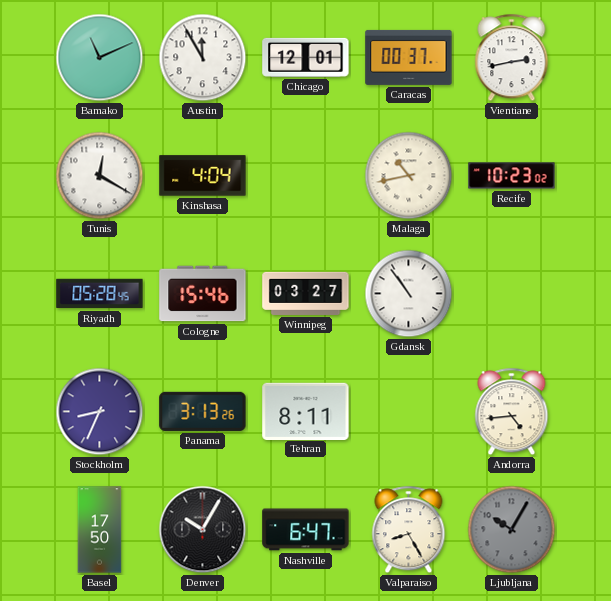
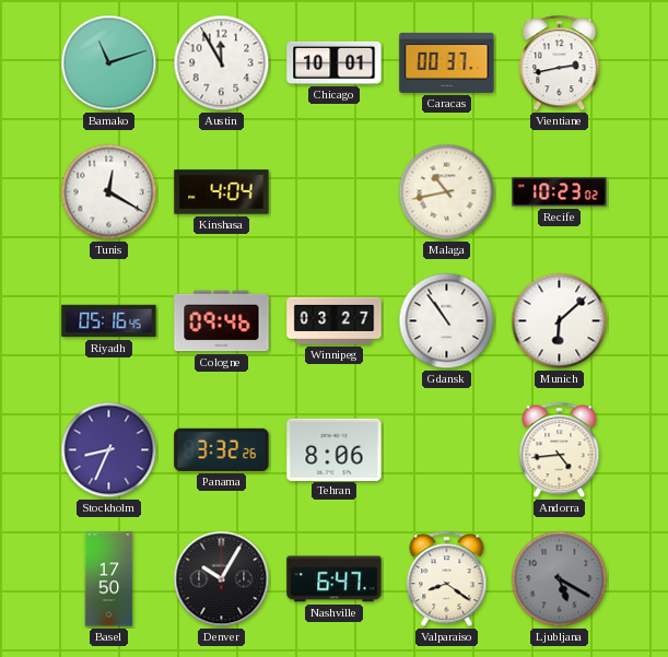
Bamako: 11:11 -> 11:12 (109, 63)
Chicago: 12:01 -> 10:01 (335, 62)
Riyadh: 05:28 -> 05:16 (109, 321)
Cologne: 15:46 -> 09:46 (222, 321)
Munich: none -> 6:08 (560, 321)
Panama: 3:13 -> 3:32 (222, 449)
Tehran: 8:11 -> 8:06 (335, 449)
Valparaiso: 8:25 -> 8:21 (447, 579)
Ljubljana: 10:05 -> 5:20 (560, 579)
